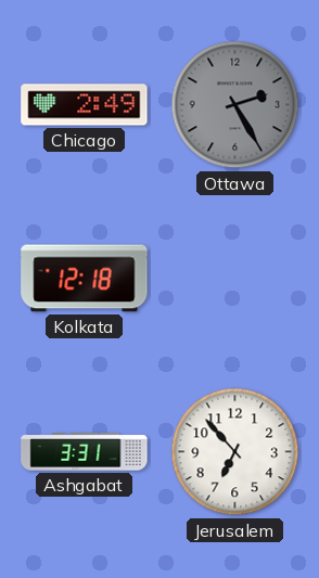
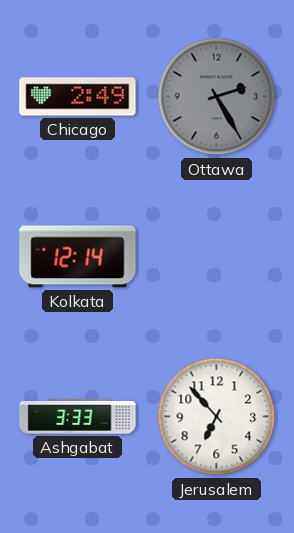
Kolkata: 12:18 -> 12:14 (78, 257)
Ashgabat: 3:31 -> 3:33 (78, 417)
